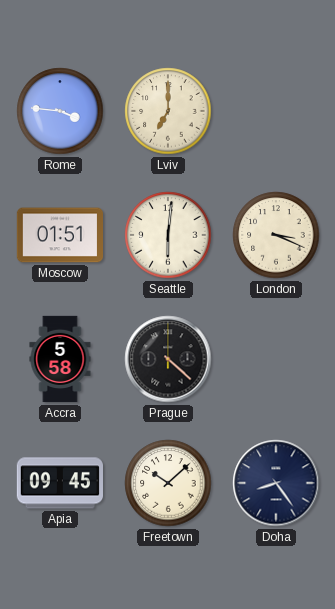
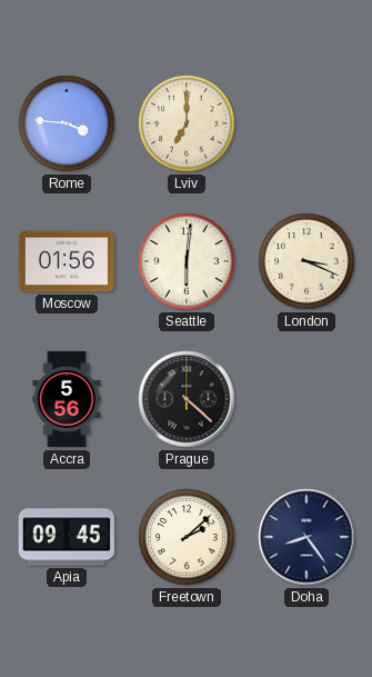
Moscow: 01:51 -> 01:56 (66, 261)
Accra: 5:58 -> 5:56 (67, 399)
Freetown: 10:08 -> 2:08 (187, 537)
